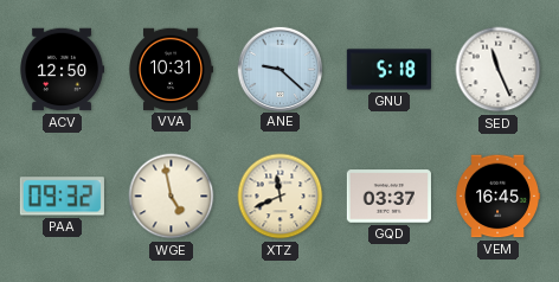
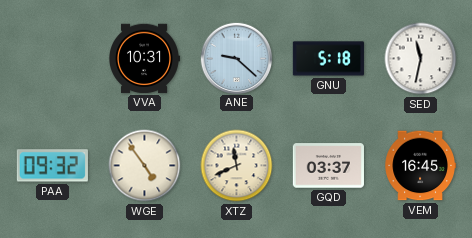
ACV: 12:50 -> none (62, 70)
SED: 11:26 -> 11:32 (421, 59)
WGE: 4:58 -> 4:54 (145, 166)
